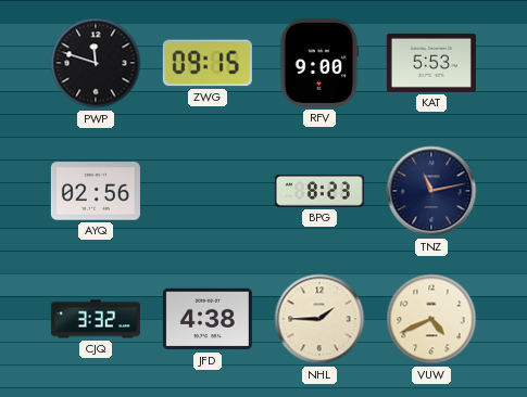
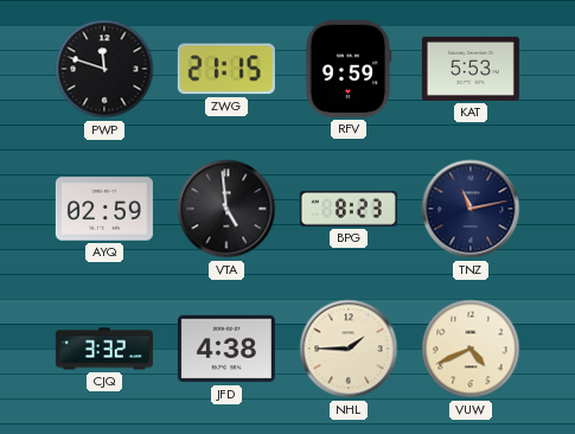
ZWG: 09:15 -> 21:15 (226, 69)
RFV: 9:00 -> 9:59 (349, 69)
AYQ: 02:56 -> 02:59 (104, 209)
VTA: none -> 4:59 (226, 209)
